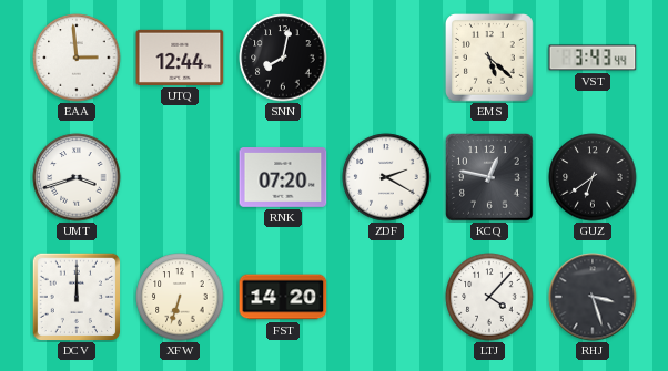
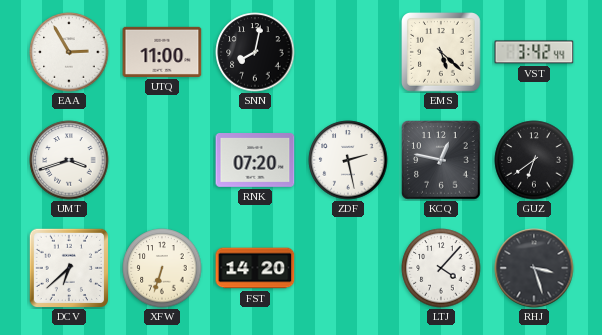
EAA: 2:59 -> 2:55 (69, 52)
UTQ: 12:44 -> 11:00 (162, 52)
VST: 3:43 -> 3:42 (534, 52)
ZDF: 2:20 -> 2:28 (348, 160)
DCV: 12:00 -> 6:38 (68, 267)
